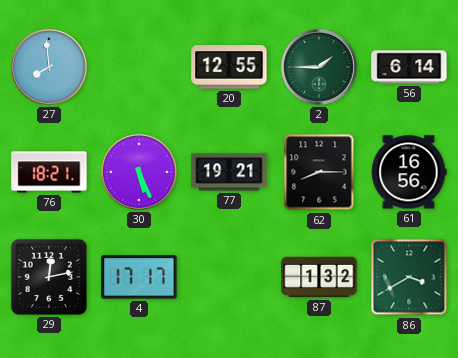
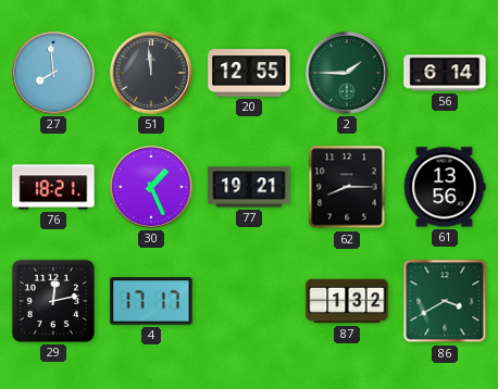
51: none -> 11:59 (152, 74)
30: 5:26 -> 1:26 (152, 188)
61: 16:56 -> 13:56 (445, 187)
